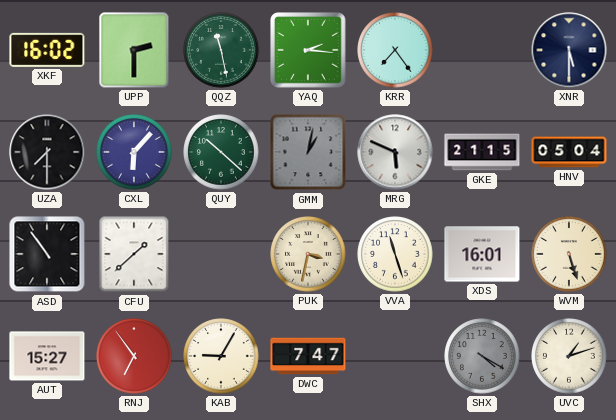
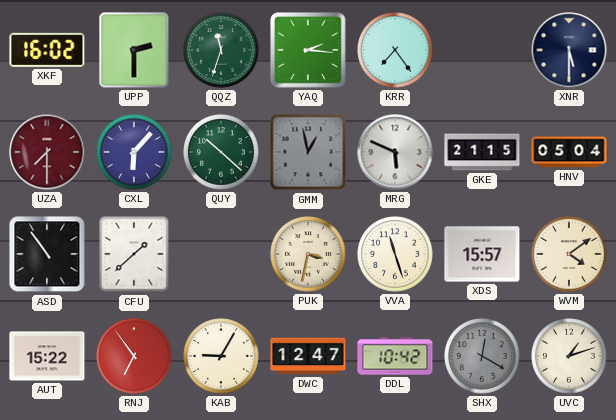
QQZ: 11:28 -> 11:33 (221, 50)
UZA dial: black -> burgundy (47, 152)
GMM: 1:02 -> 12:58 (308, 152)
XDS: 16:01 -> 15:57 (482, 254)
WVM: 5:27 -> 4:09 (569, 254)
AUT: 15:27 -> 15:22 (47, 356)
DWC: 7:47 -> 12:47 (308, 356)
DDL: none -> 10:42 (395, 356)
SHX: 4:20 -> 12:20 (482, 356)
